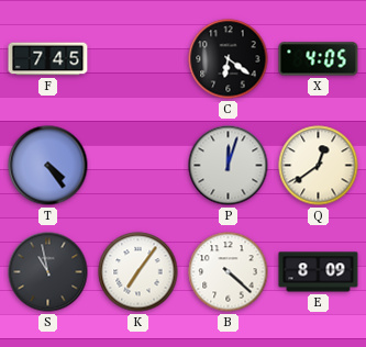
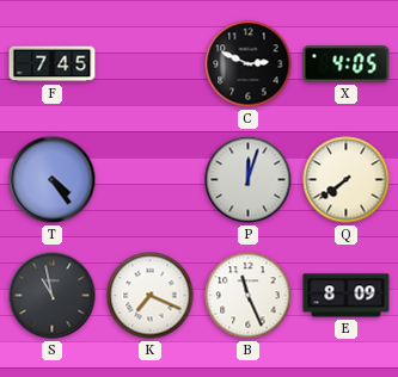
C: 6:21 -> 2:49 (249, 64)
Q: 12:39 -> 7:39 (347, 180)
K: 7:06 -> 7:19 (151, 296)
B: 4:22 -> 11:26 (249, 296)
